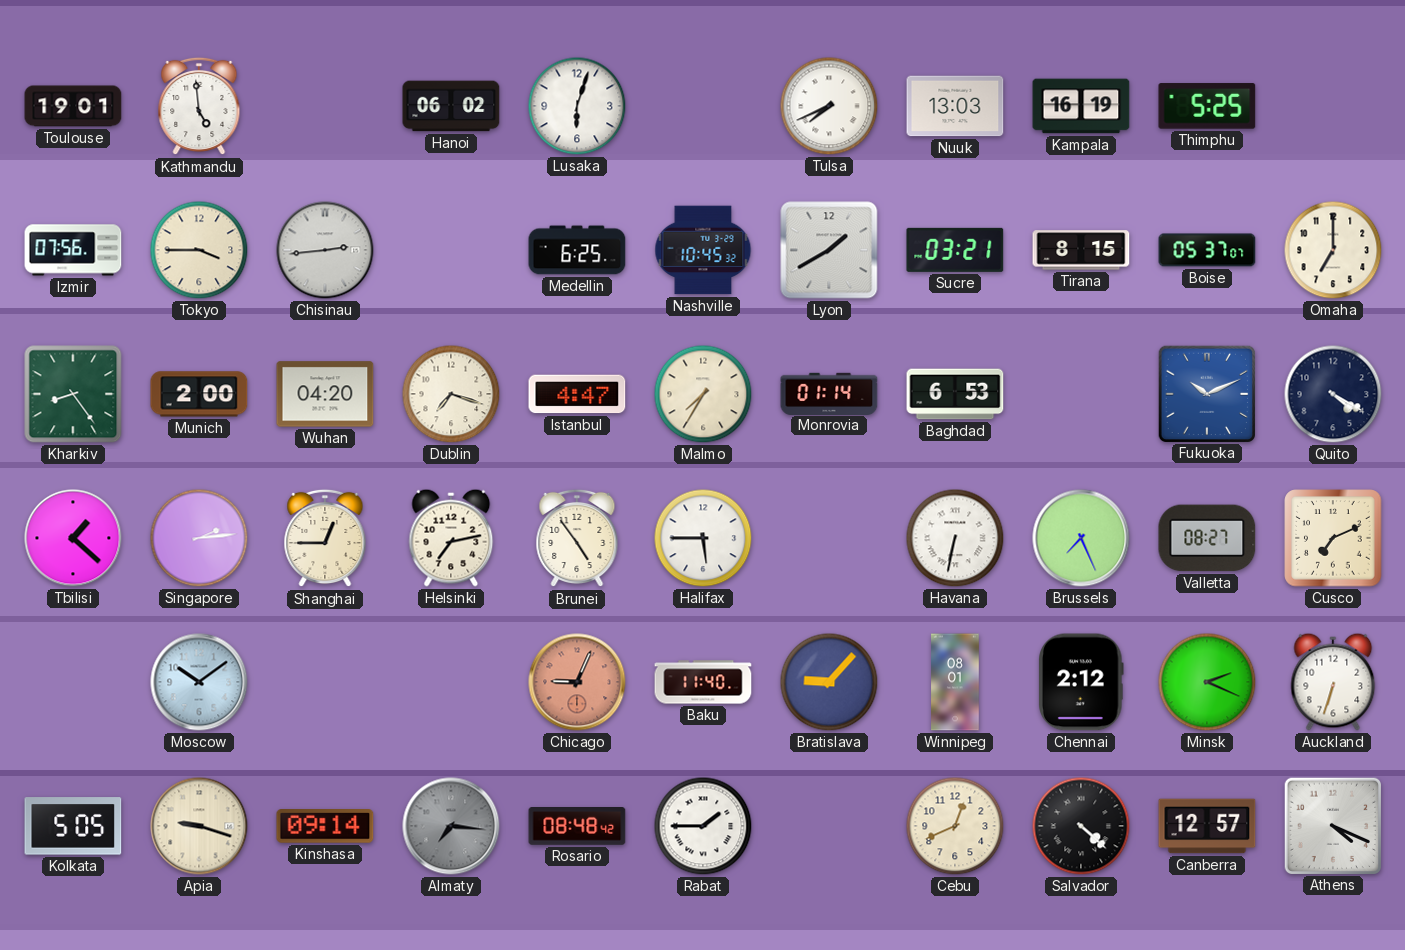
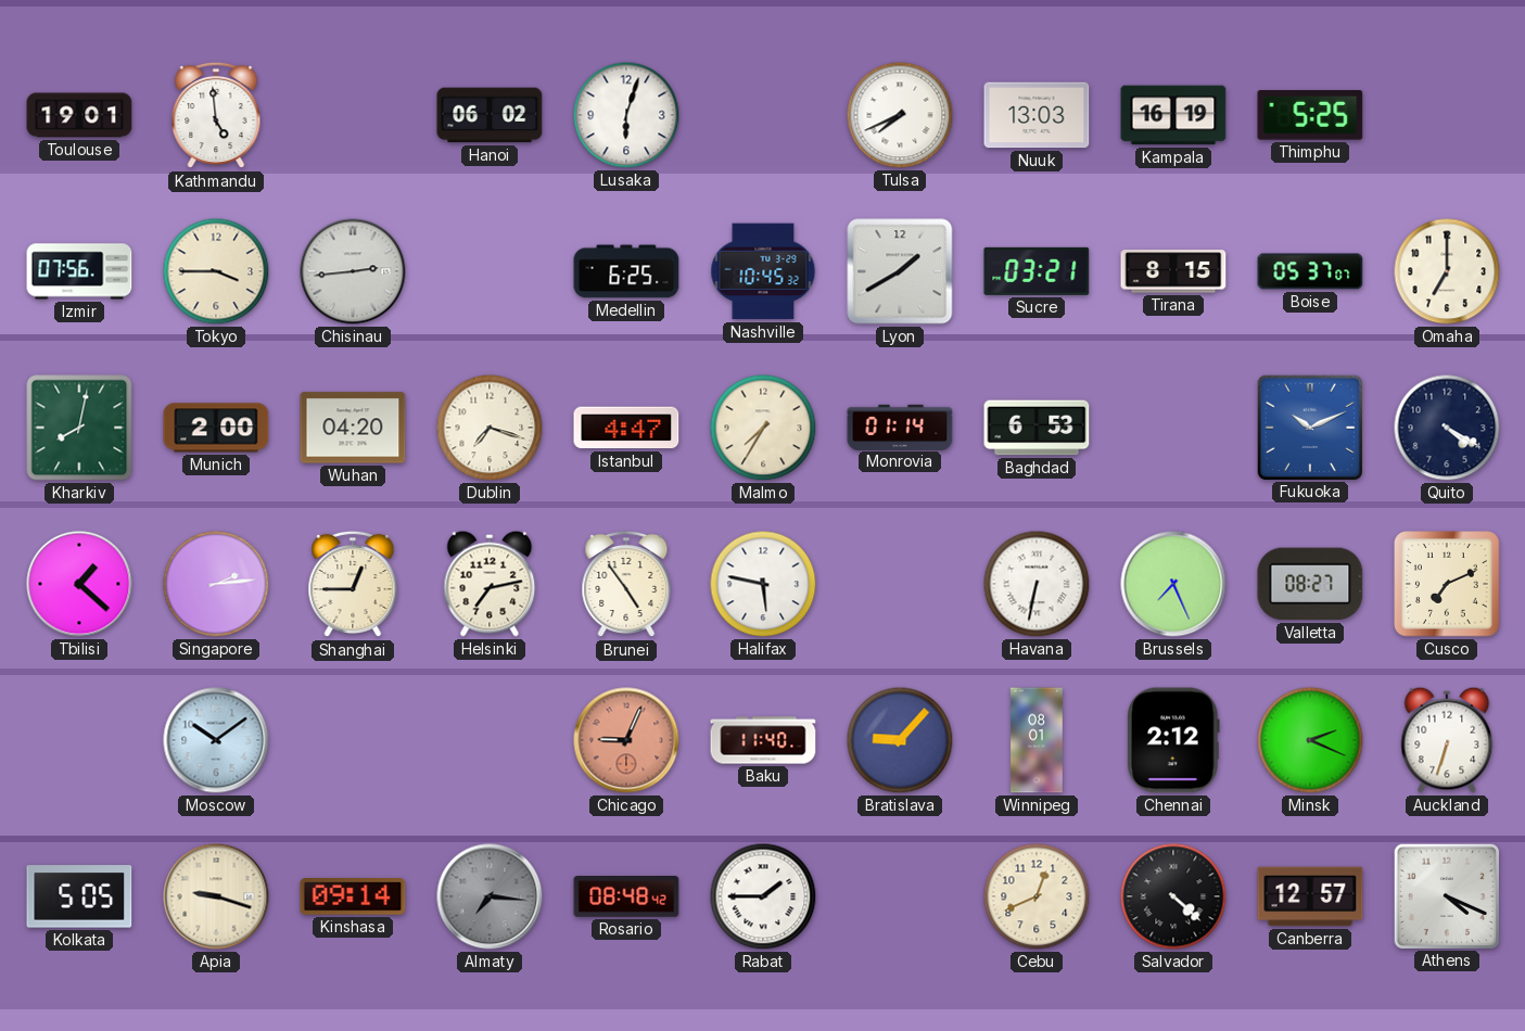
Kharkiv: 8:24 -> 8:02 (79, 428)
Halifax: 5:45 -> 5:47 (763, 584)
